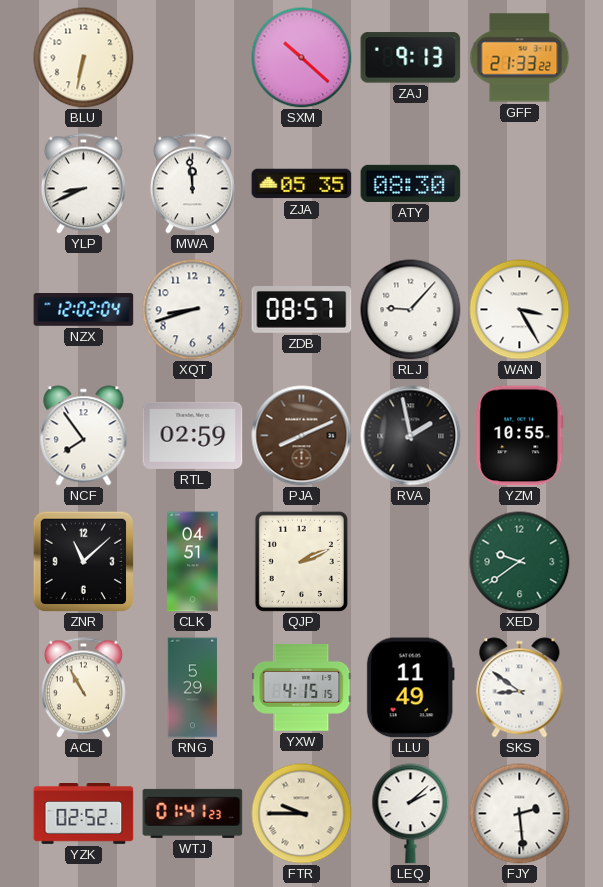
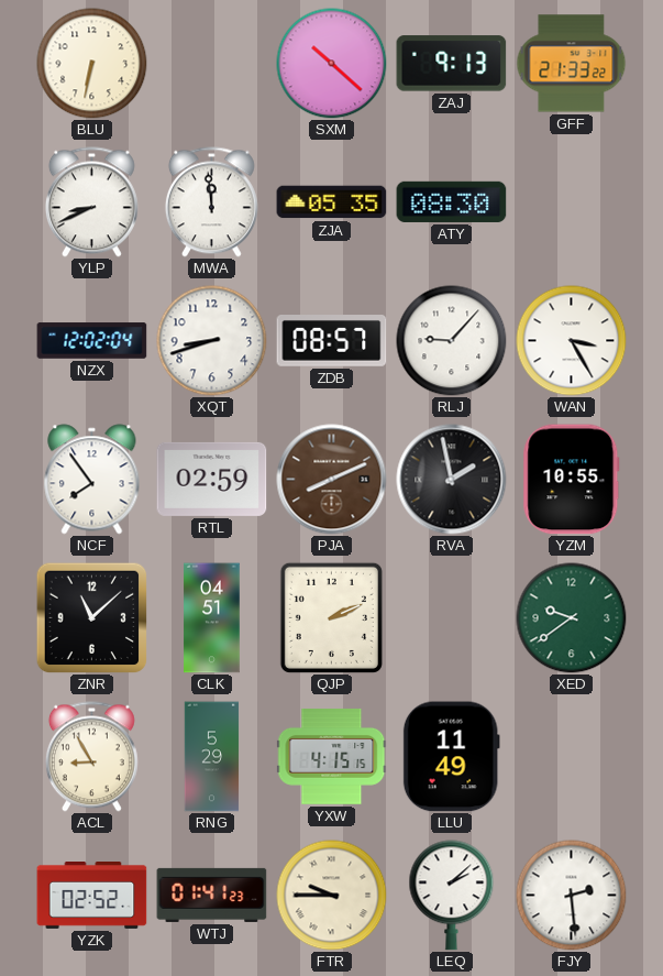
ACL: 10:55 -> 8:55 (91, 757)
SKS: 8:51 -> none (520, 688)
